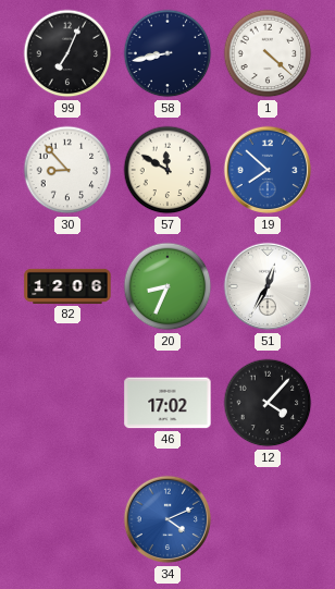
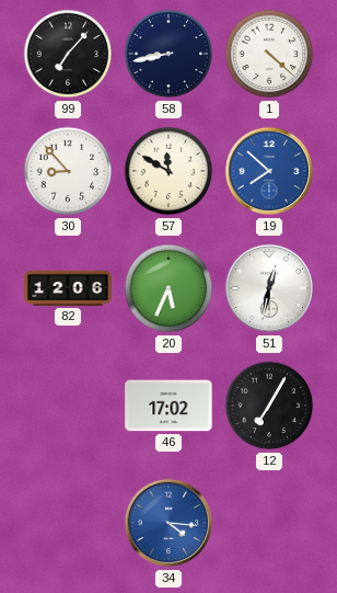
99: 7:04 -> 7:07 (68, 54)
20: 8:34 -> 5:34 (168, 288)
51: 12:35 -> 12:32 (269, 288)
12: 4:07 -> 7:05 (269, 406)
34: 4:11 -> 4:16 (168, 523)
